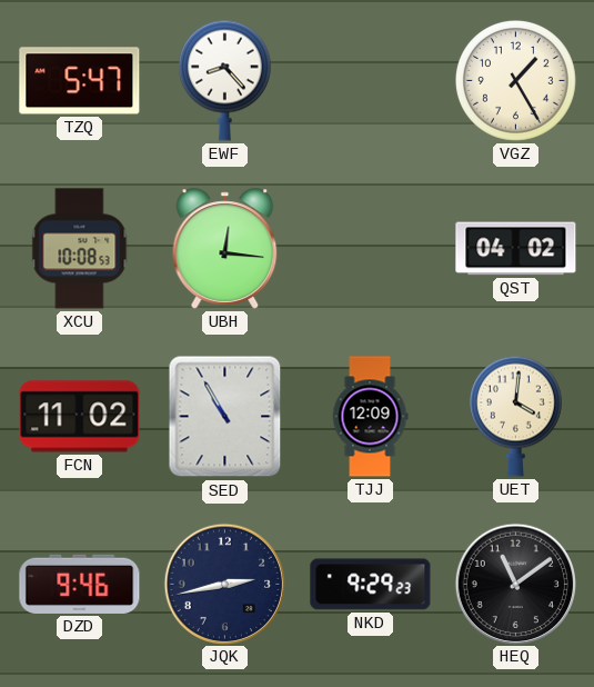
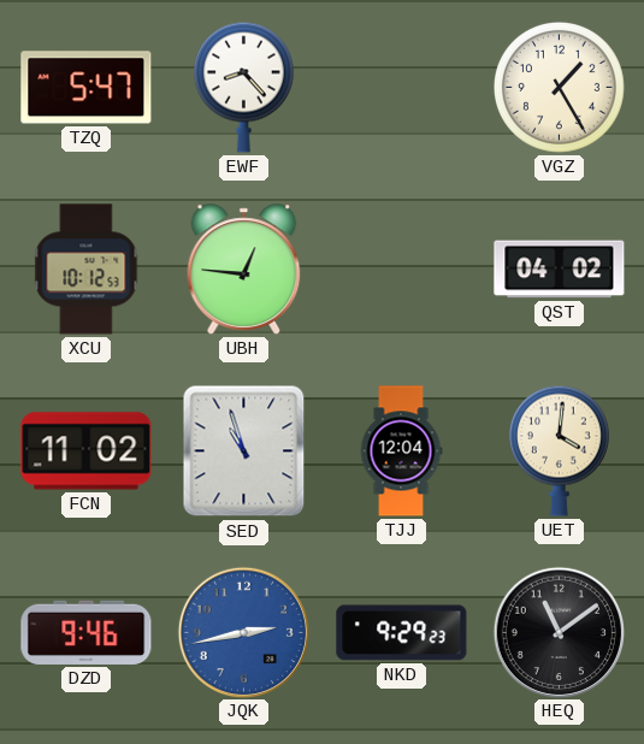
XCU: 10:08 -> 10:12 (87, 270)
UBH: 12:16 -> 12:46 (244, 270)
SED: 10:55 -> 10:57 (244, 451)
TJJ: 12:09 -> 12:04 (401, 451)
JQK dial: navy -> blue (243, 632)
